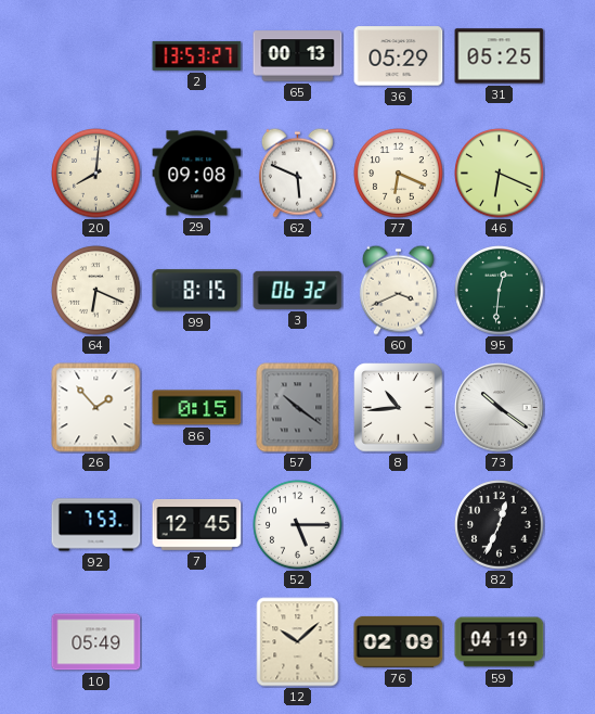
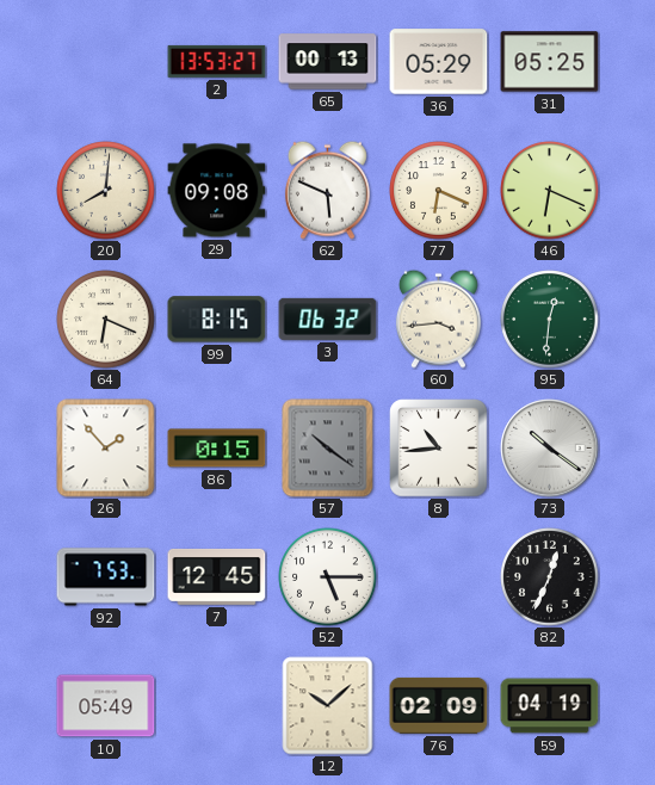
60: 3:41 -> 3:44 (438, 319)
